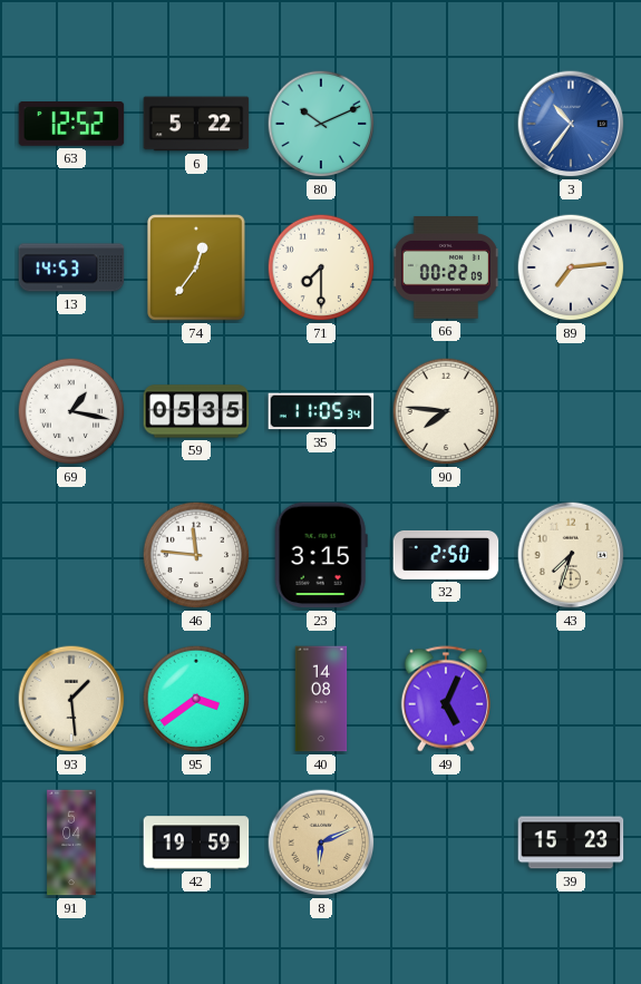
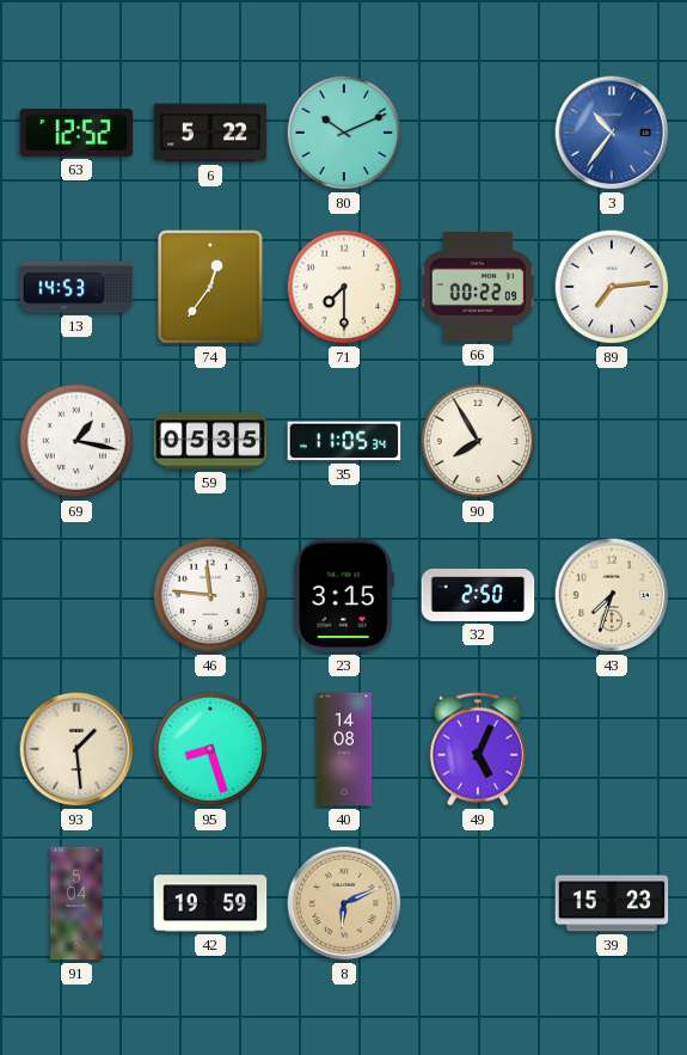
90: 7:46 -> 7:55 (478, 441)
95: 3:39 -> 8:27 (210, 749)
